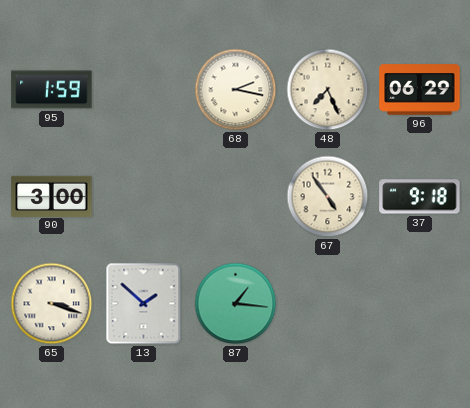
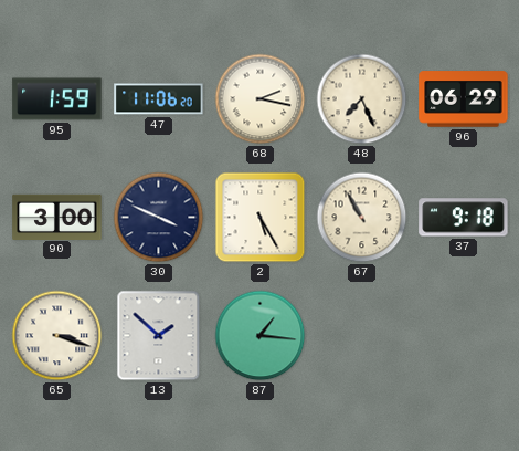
47: none -> 11:06 (159, 99)
30: none -> 3:49 (159, 218)
2: none -> 5:25 (261, 218)
67: 4:54 -> 10:55 (362, 218)
